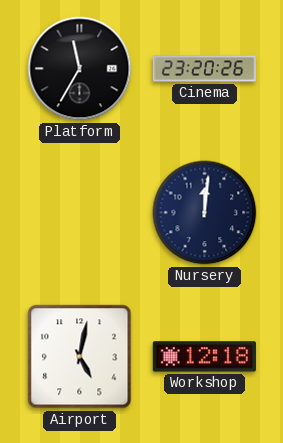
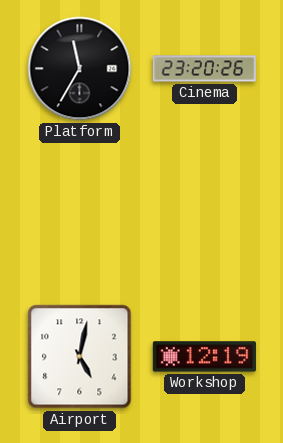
Nursery: 12:01 -> none (205, 213)
Workshop: 12:18 -> 12:19 (204, 357)
